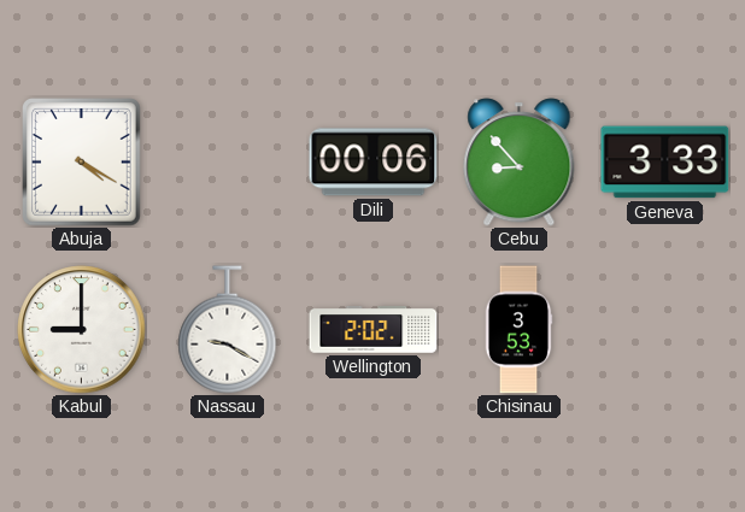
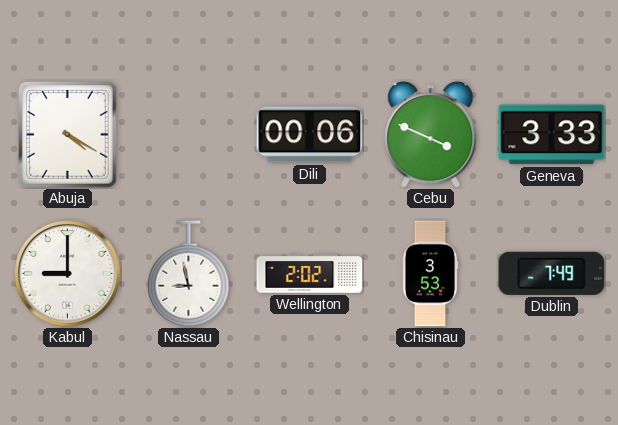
Cebu: 8:53 -> 3:49 (431, 135)
Nassau: 9:20 -> 8:58 (189, 274)
Dublin: none -> 7:49 (552, 273)
